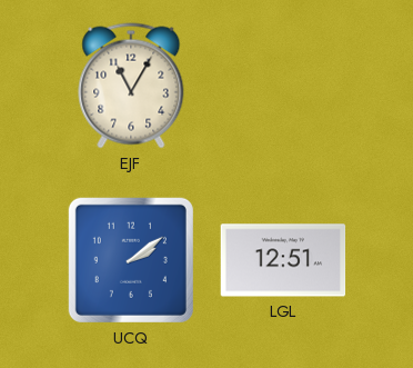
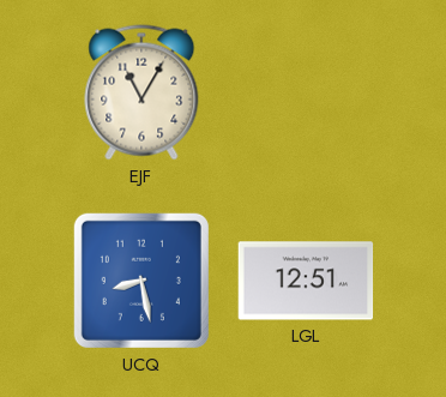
UCQ: 2:09 -> 8:28 (141, 281)
